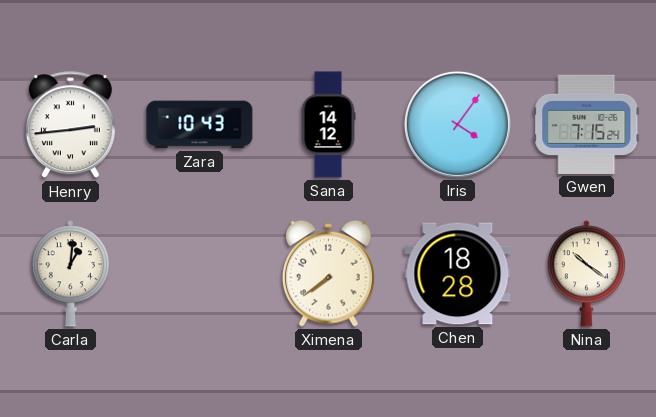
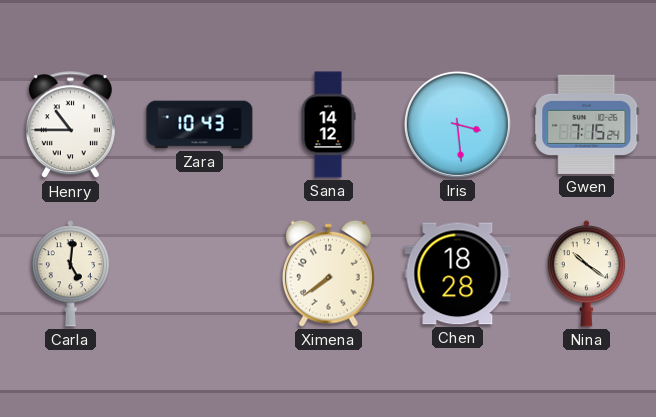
Henry: 2:44 -> 10:45 (70, 125)
Iris: 4:06 -> 3:29 (457, 124)
Carla: 1:01 -> 5:01 (70, 274)
